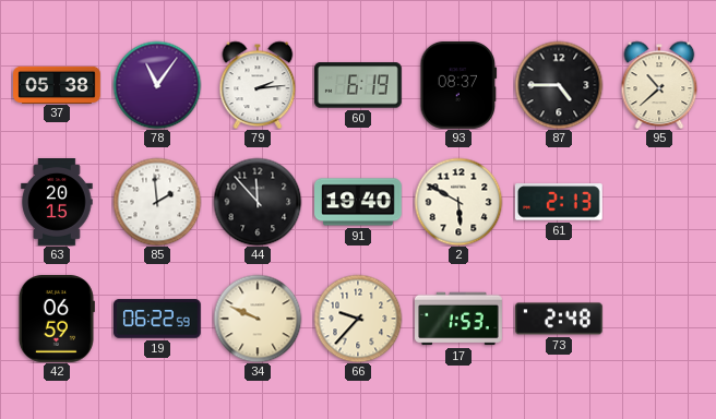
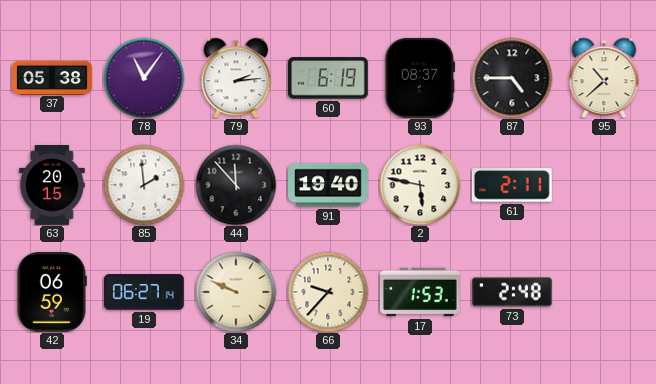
2: 5:50 -> 5:47 (420, 185)
61: 2:13 -> 2:11 (512, 185)
19: 06:22 -> 06:27 (145, 292)
